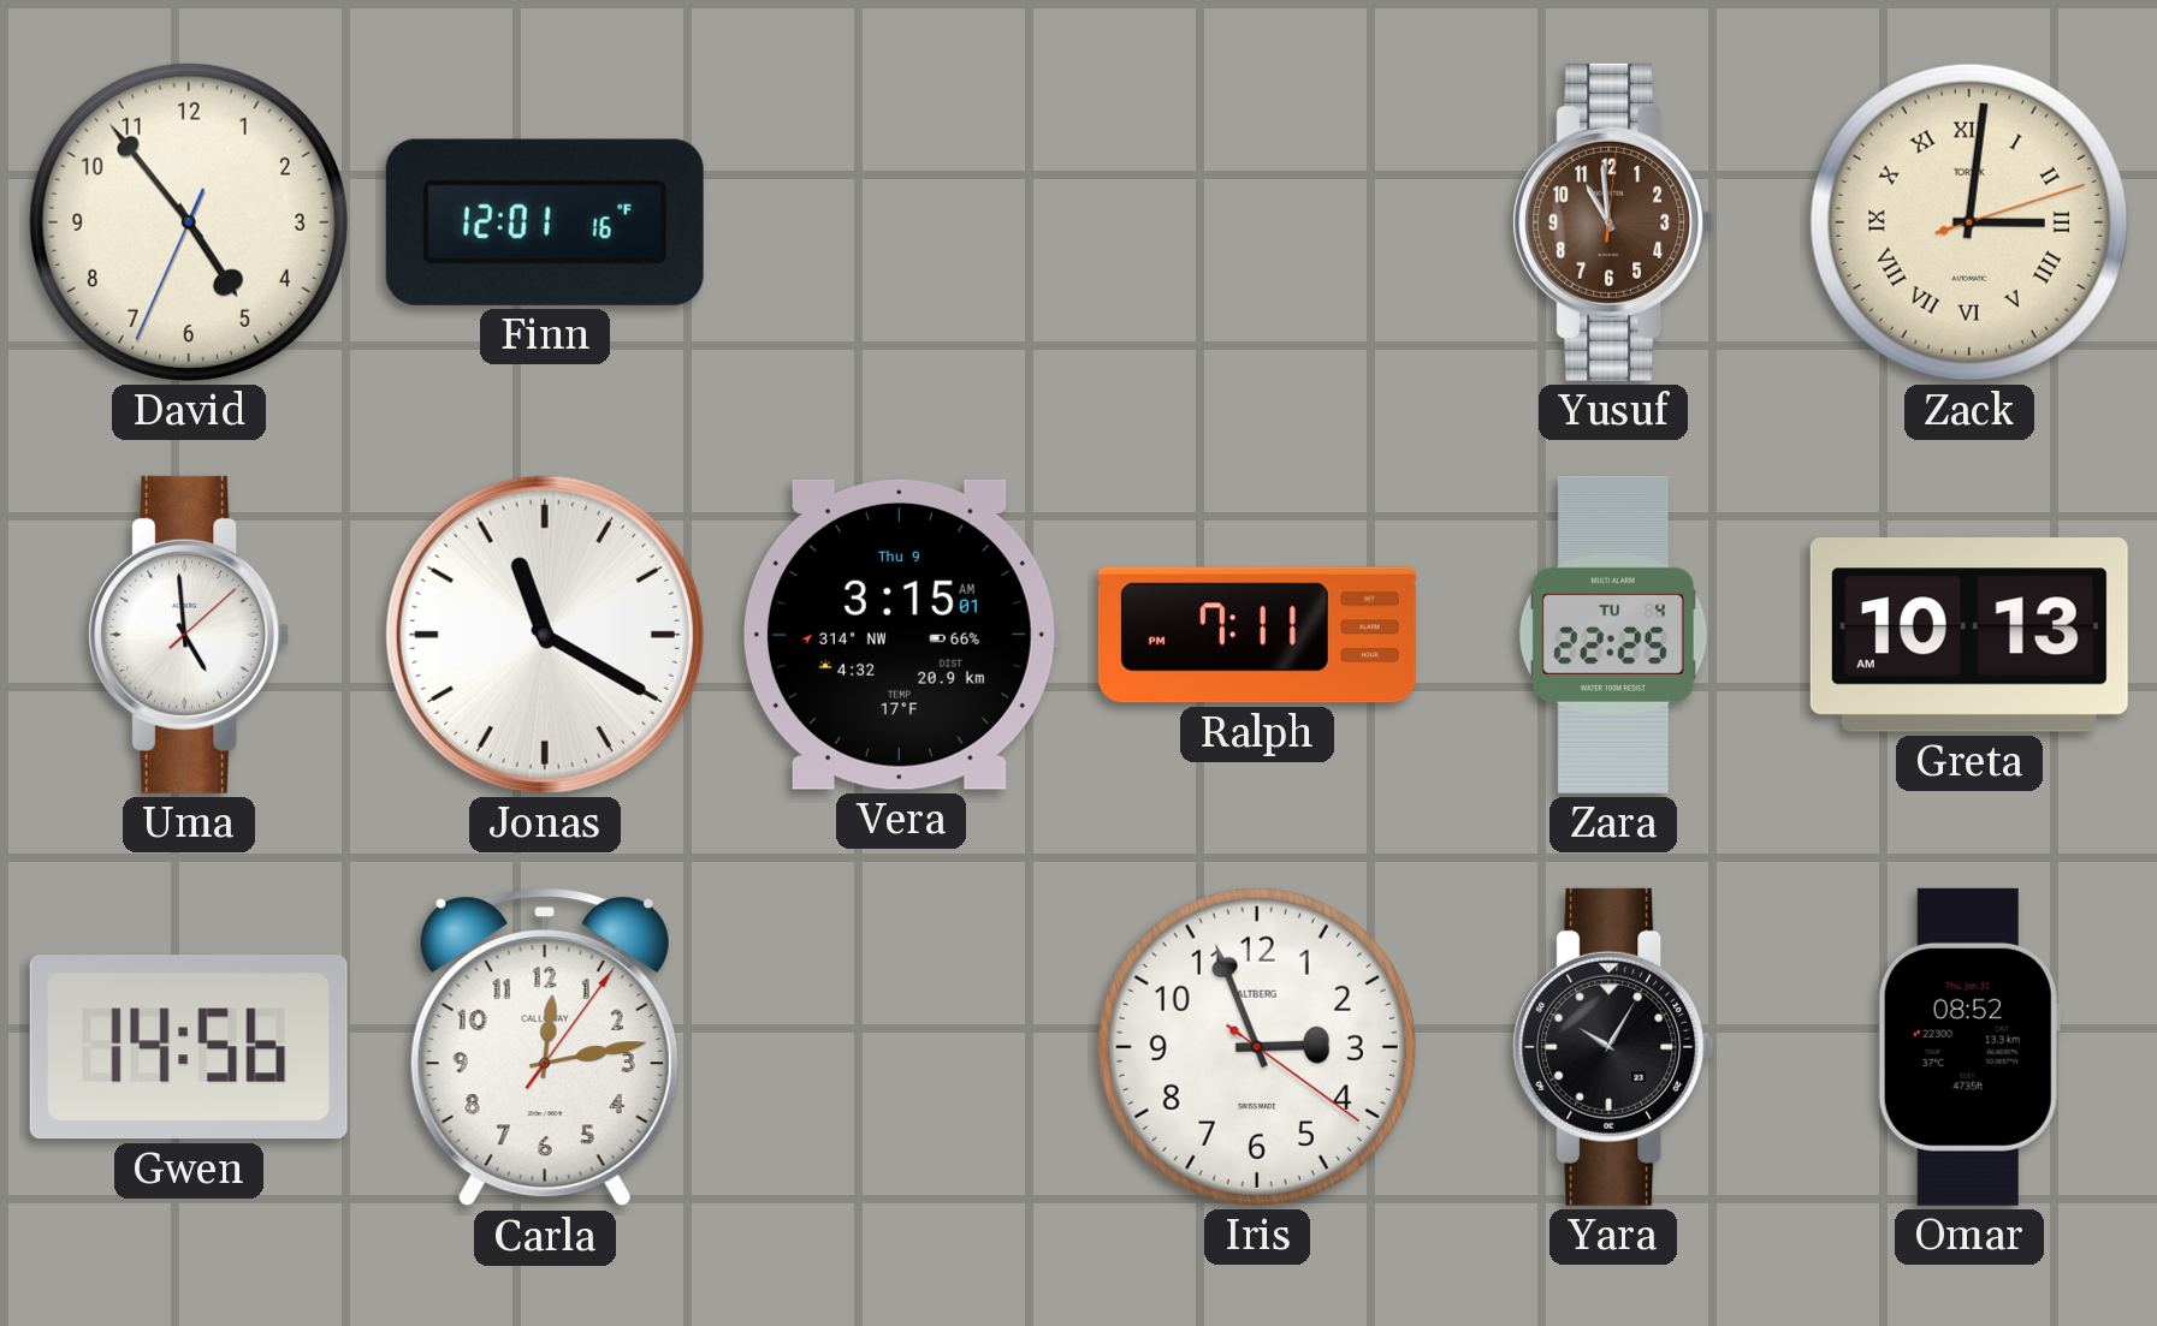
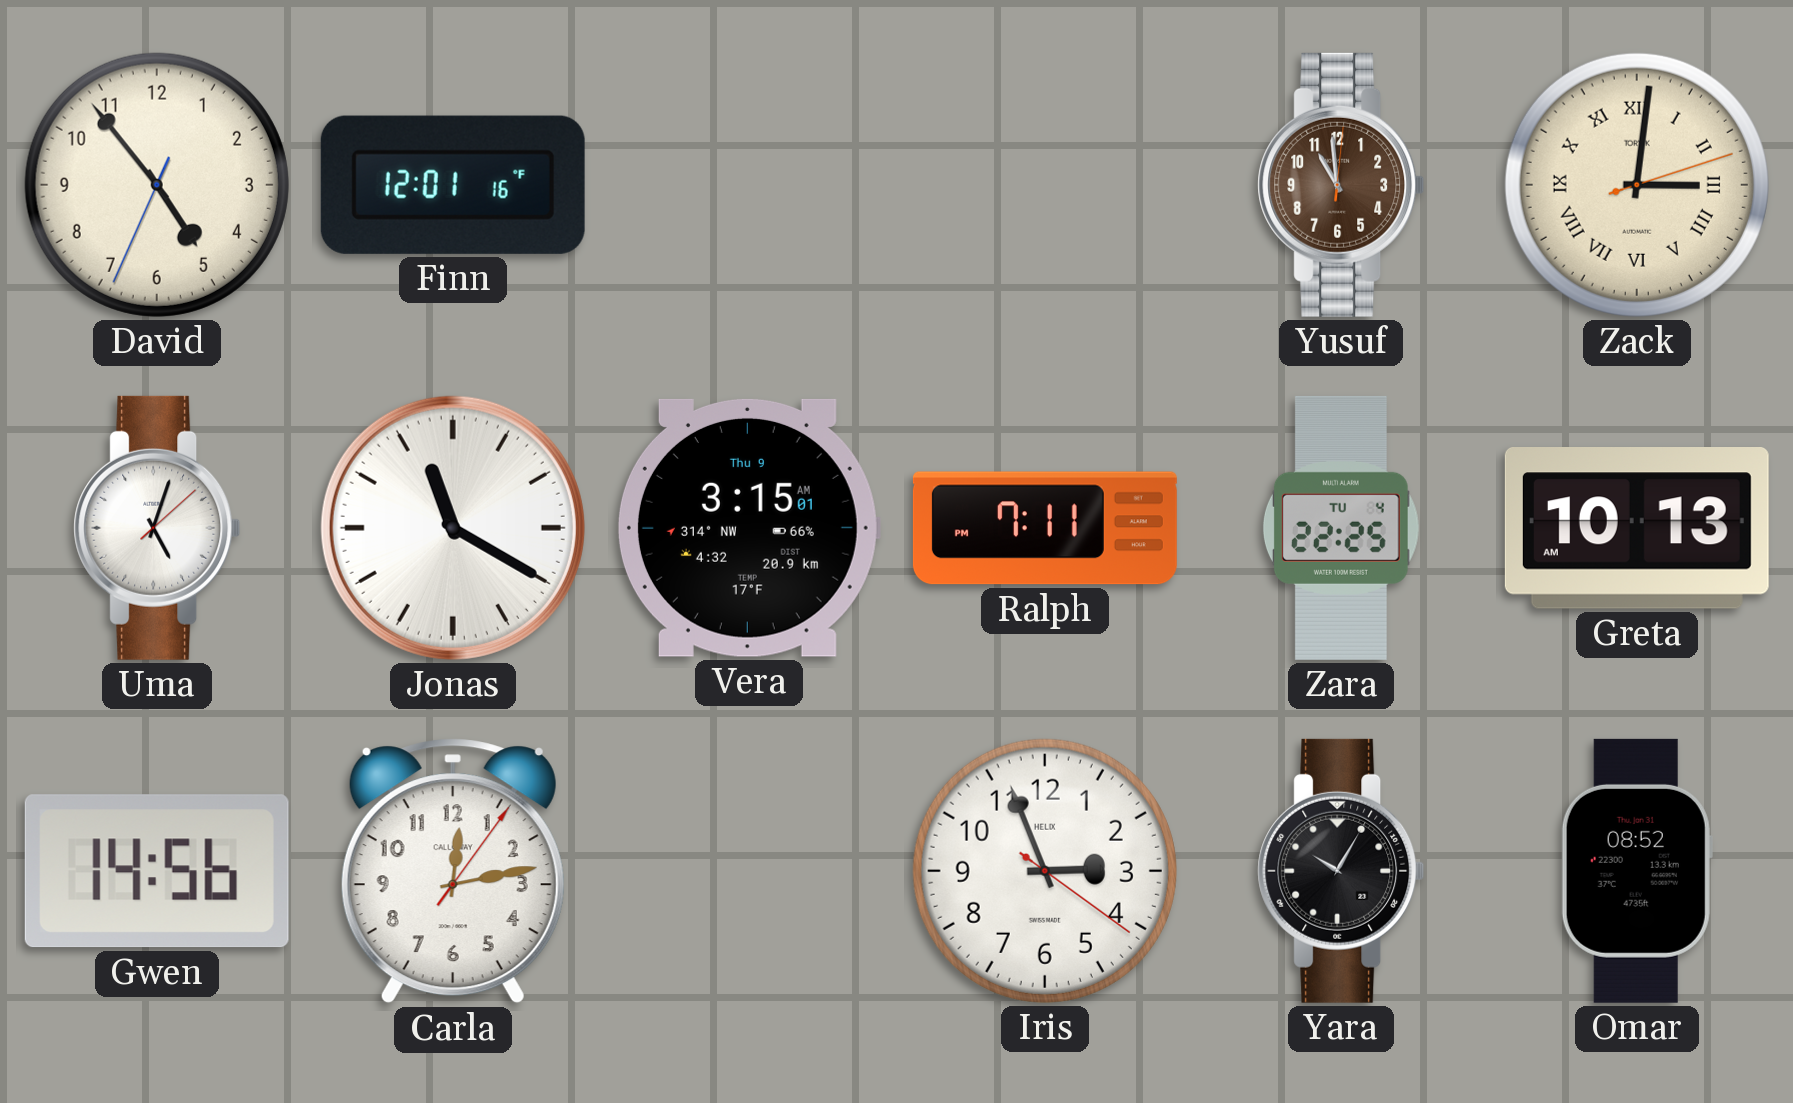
Uma: 4:59 -> 5:03 (157, 528)
Iris brand: ALTBERG -> HELIX (1045, 871)
